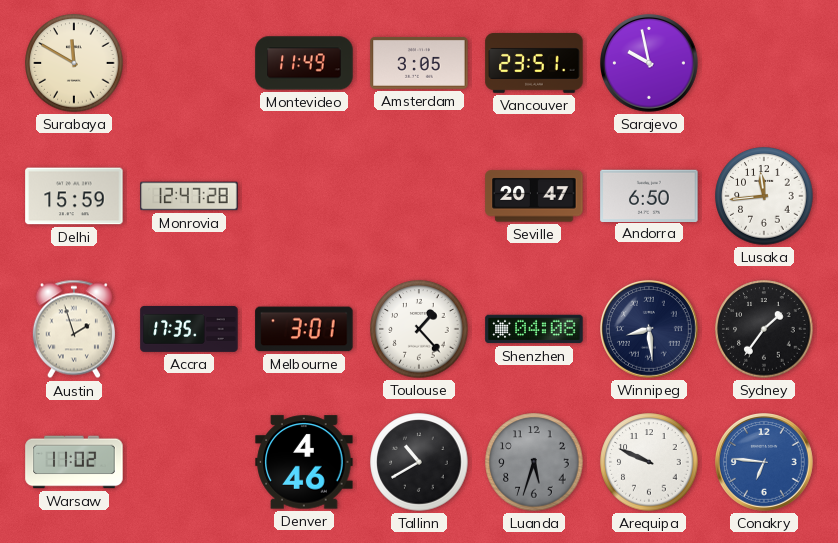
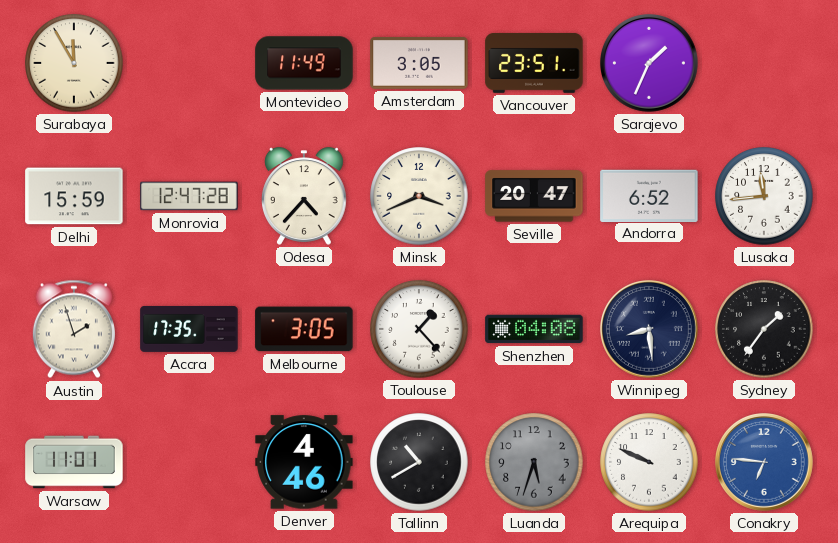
Surabaya: 11:50 -> 11:55 (74, 63)
Sarajevo: 9:58 -> 1:34 (650, 64)
Odesa: none -> 4:37 (304, 196)
Minsk: none -> 3:41 (419, 196)
Andorra: 6:50 -> 6:52 (649, 195)
Melbourne: 3:01 -> 3:05 (304, 329)
Warsaw: 11:02 -> 11:01 (74, 462)
